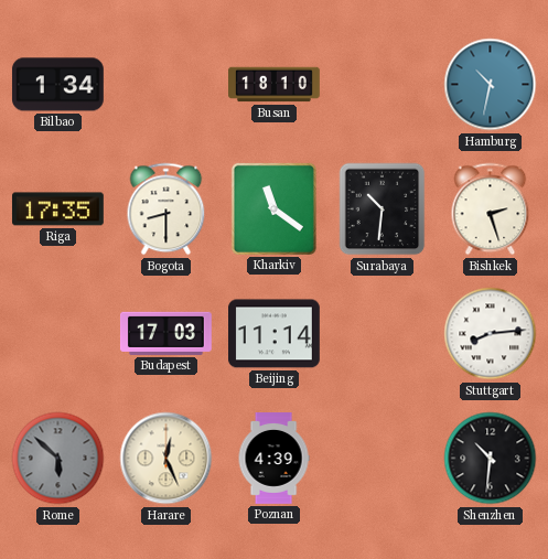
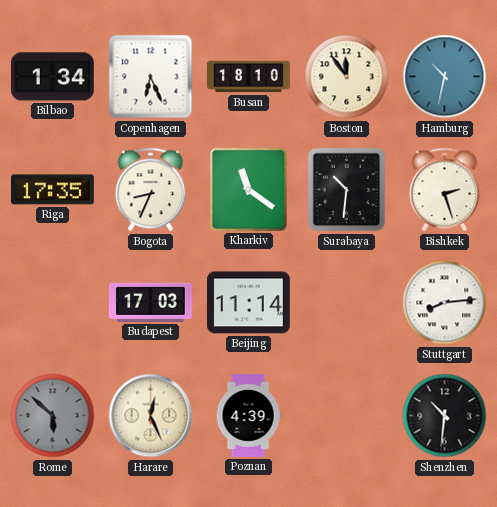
Copenhagen: none -> 6:26 (151, 77)
Boston: none -> 11:54 (347, 77)
Bogota: 8:30 -> 8:34 (151, 190)
